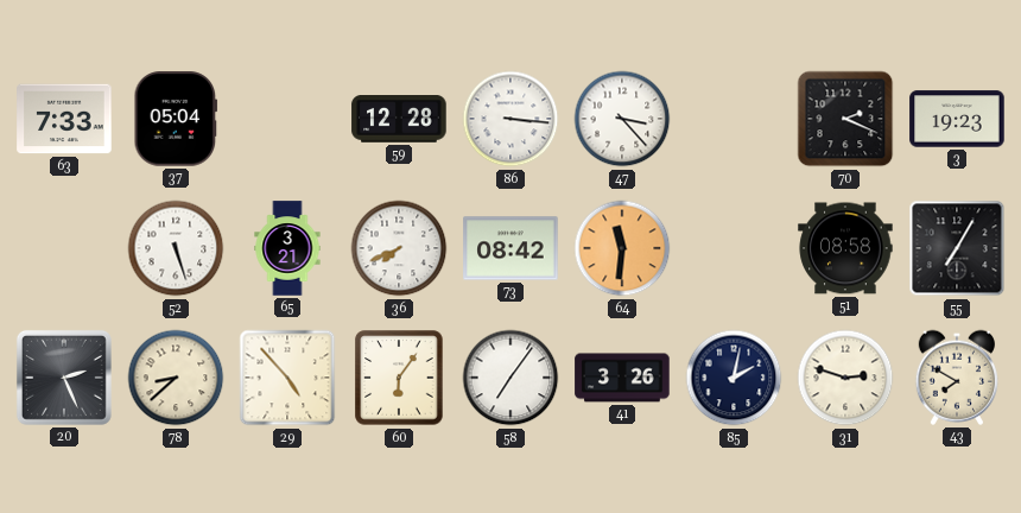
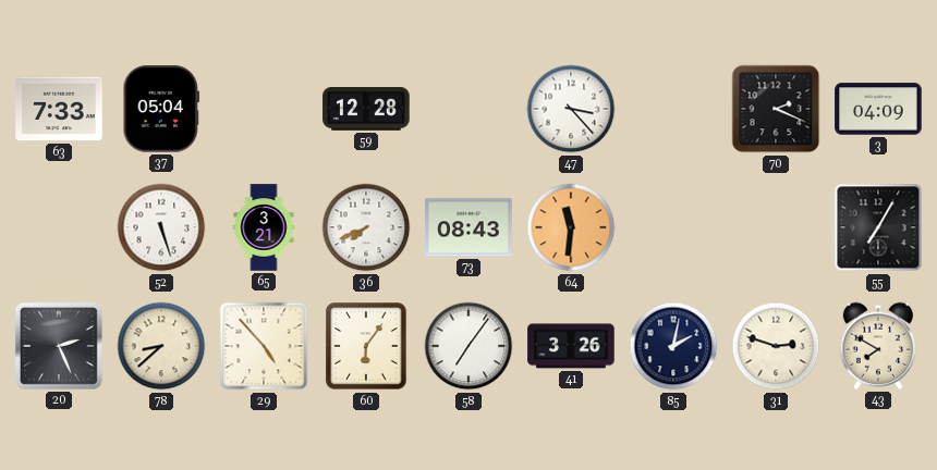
86: 3:16 -> none (510, 119)
3: 19:23 -> 04:09 (878, 109)
73: 08:42 -> 08:43 (468, 227)
51: 08:58 -> none (845, 248)
